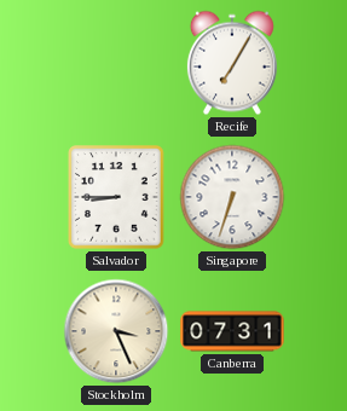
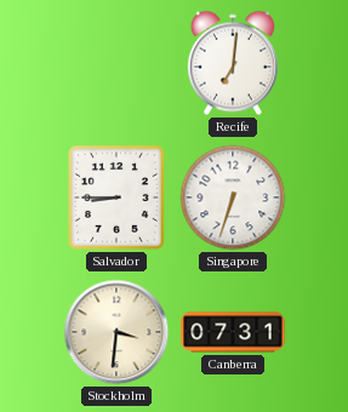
Recife: 7:05 -> 7:01 (233, 63)
Stockholm: 3:26 -> 3:31 (116, 332)
